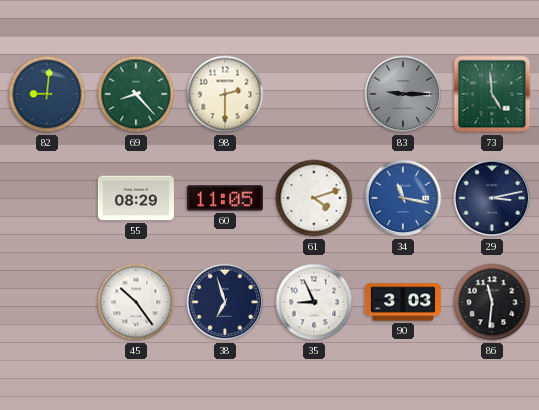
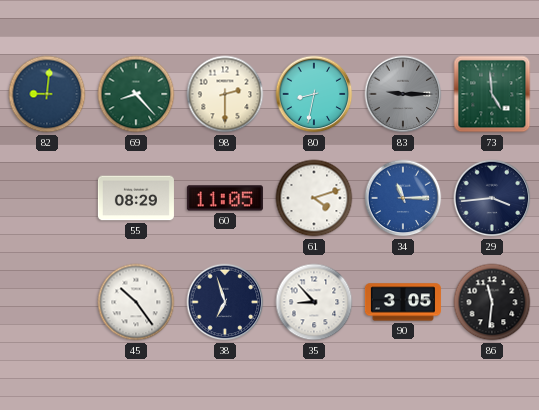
80: none -> 8:32 (314, 94)
34: 11:17 -> 11:15 (403, 198)
29: 3:13 -> 3:44 (492, 198)
35: 8:56 -> 8:53 (314, 302)
90: 3:03 -> 3:05 (403, 302)
